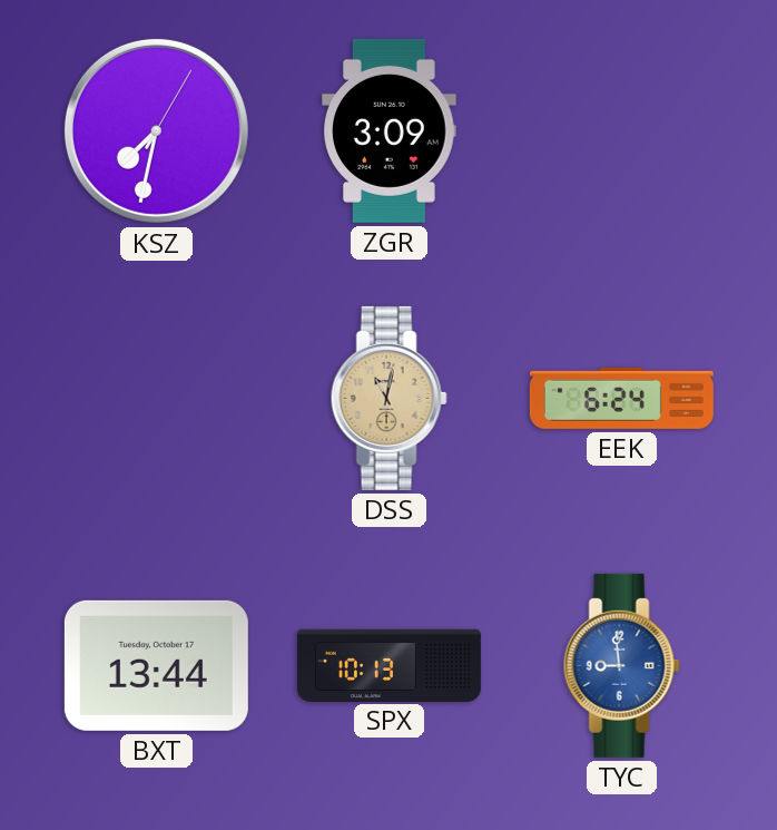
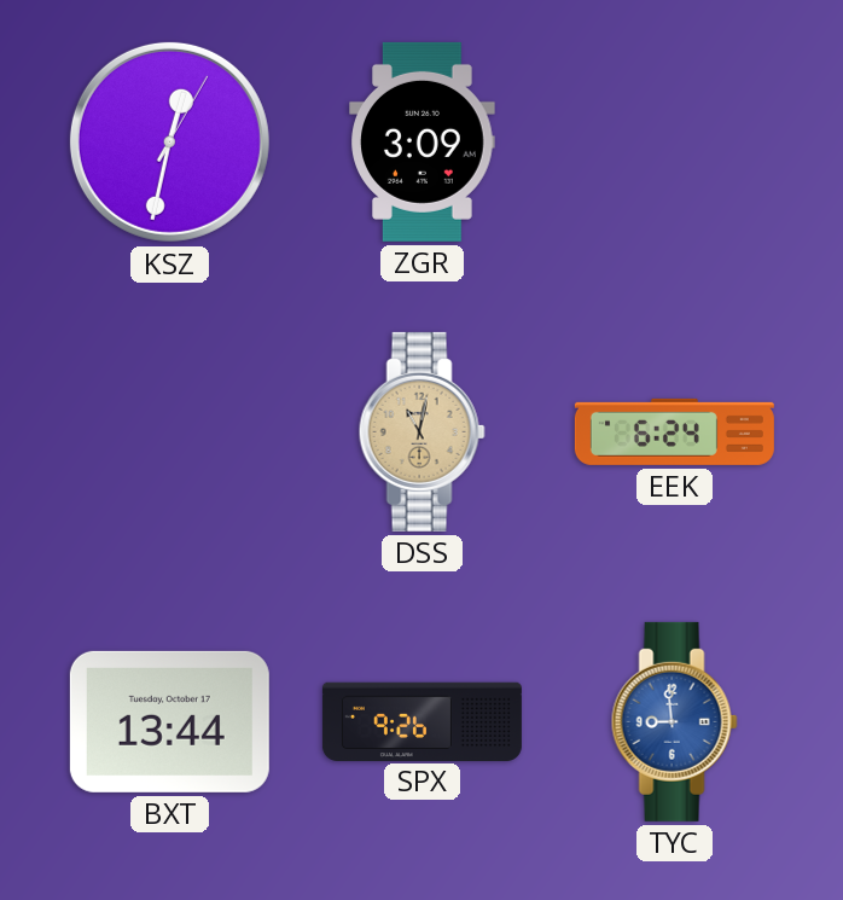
KSZ: 7:32 -> 12:32 (169, 141)
SPX: 10:13 -> 9:26 (421, 721)
